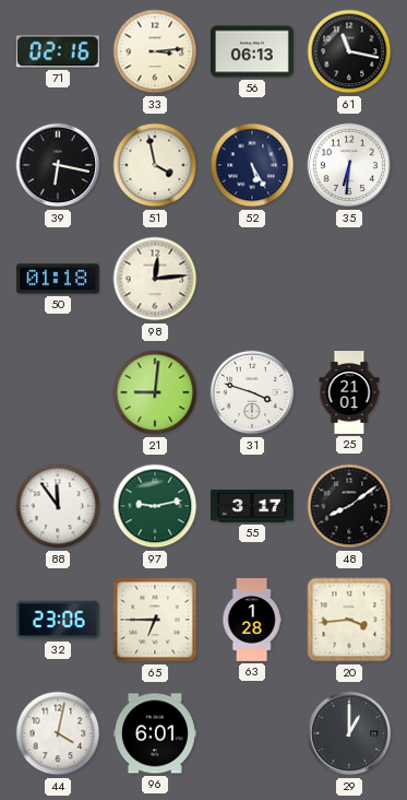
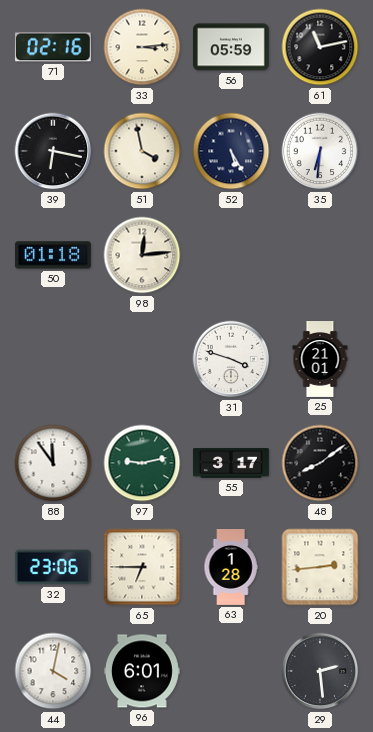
56: 06:13 -> 05:59 (231, 47)
61: 11:17 -> 11:13 (320, 47)
21: 9:01 -> none (155, 392)
20: 3:44 -> 2:44 (320, 567)
29: 1:00 -> 2:29 (320, 671)
